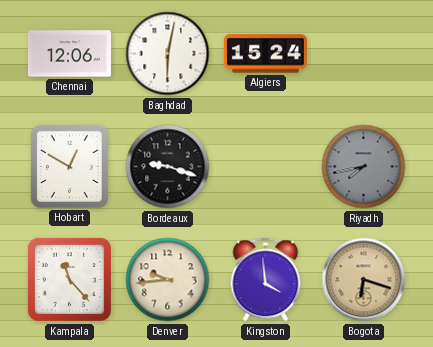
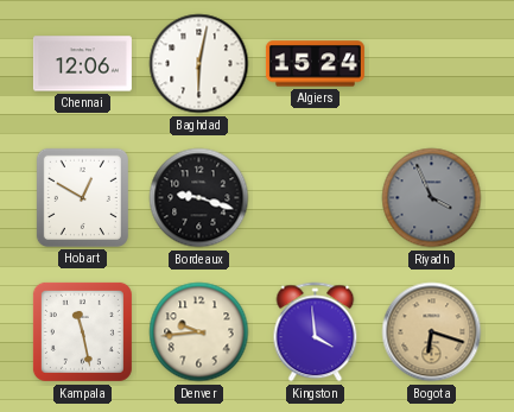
Riyadh: 7:43 -> 3:56 (432, 198)
Kampala: 11:23 -> 11:28 (82, 331)
